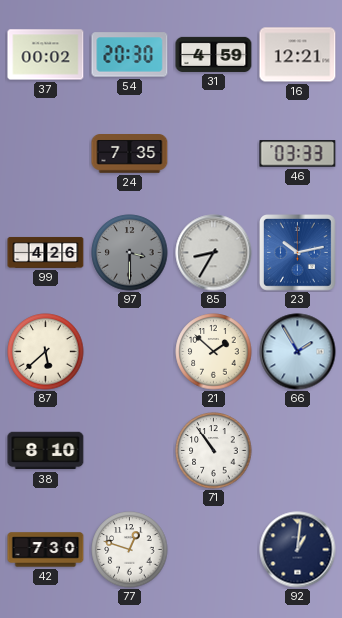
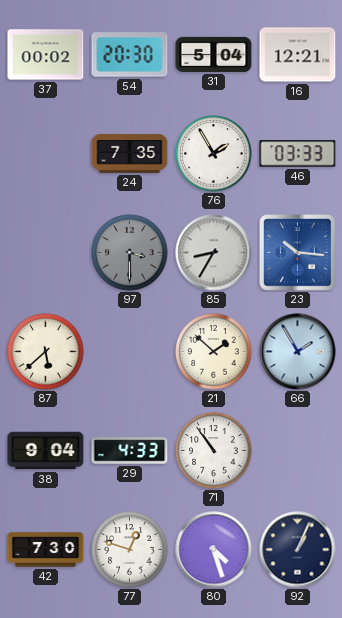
31: 4:59 -> 5:04 (214, 54)
76: none -> 1:55 (214, 154)
99: 4:26 -> none (46, 252)
23: 10:13 -> 10:16 (298, 253)
38: 8:10 -> 9:04 (46, 451)
29: none -> 4:33 (130, 451)
80: none -> 4:27 (214, 550)
92: 1:01 -> 1:04 (298, 550)
